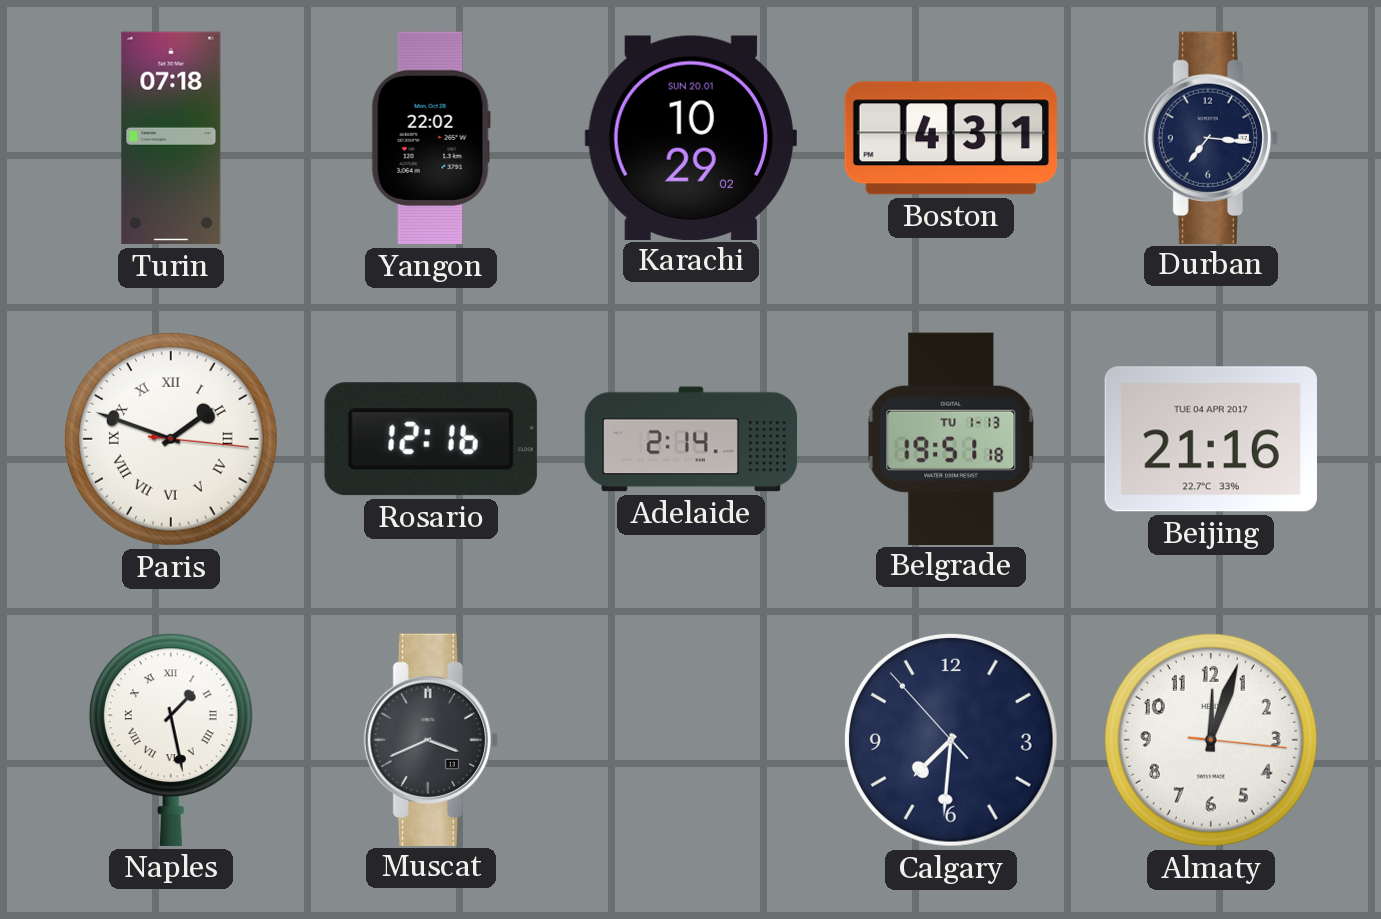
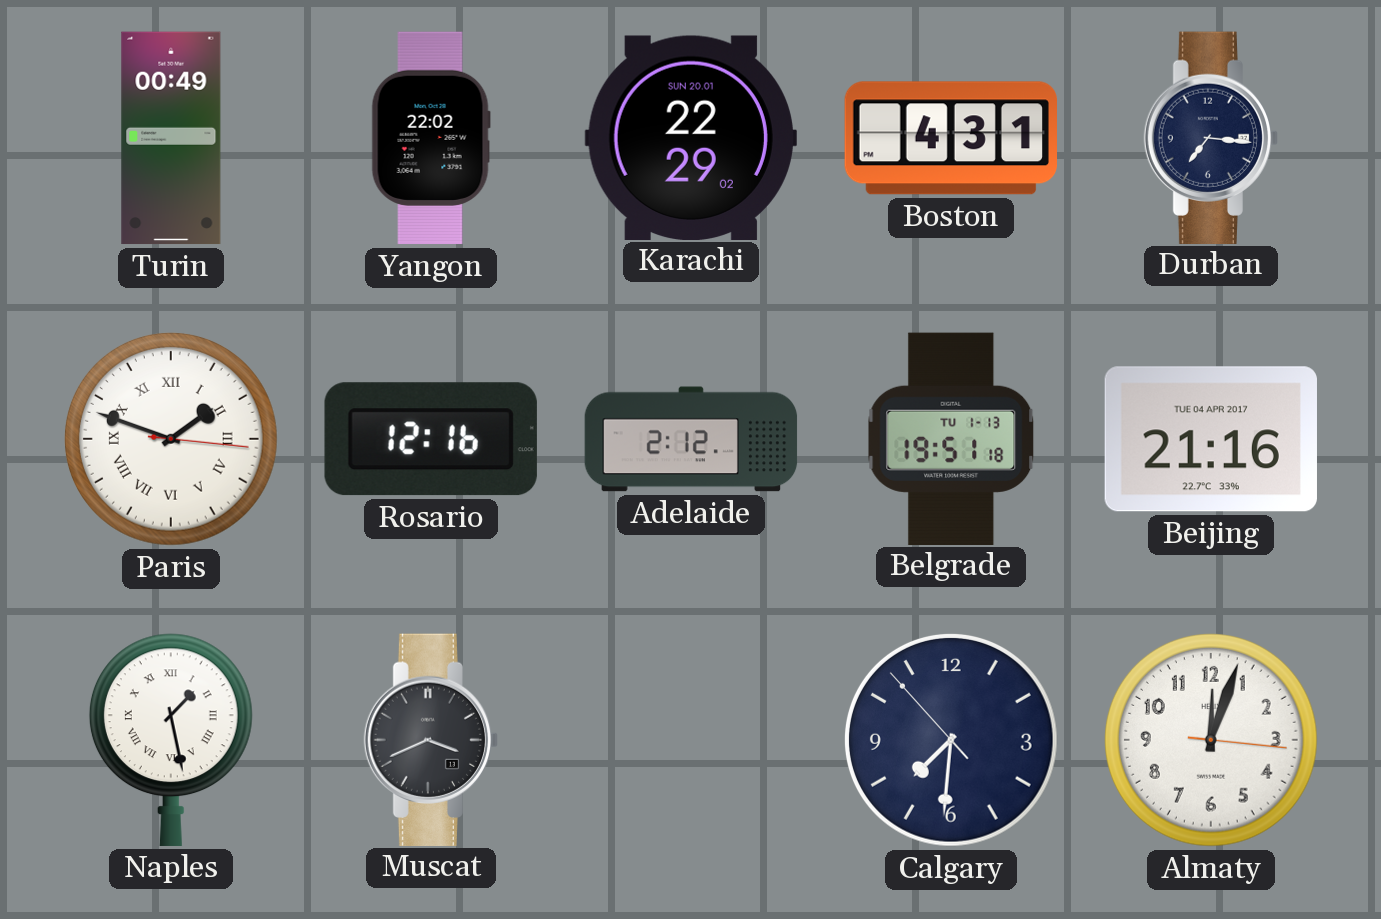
Turin: 07:18 -> 00:49 (171, 138)
Karachi: 10:29 -> 22:29 (691, 137)
Adelaide: 2:14 -> 2:12 (691, 439)
